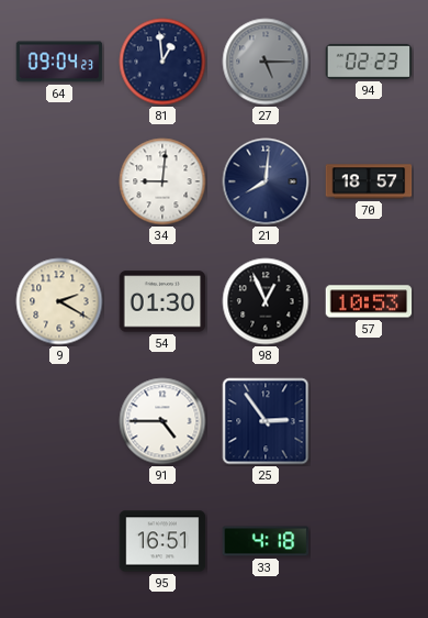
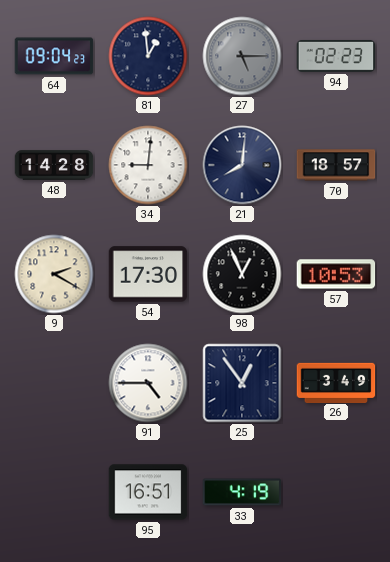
48: none -> 14:28 (54, 165)
54: 01:30 -> 17:30 (148, 274)
25: 2:54 -> 12:54 (242, 383)
26: none -> 3:49 (336, 382)
33: 4:18 -> 4:19 (242, 492)
